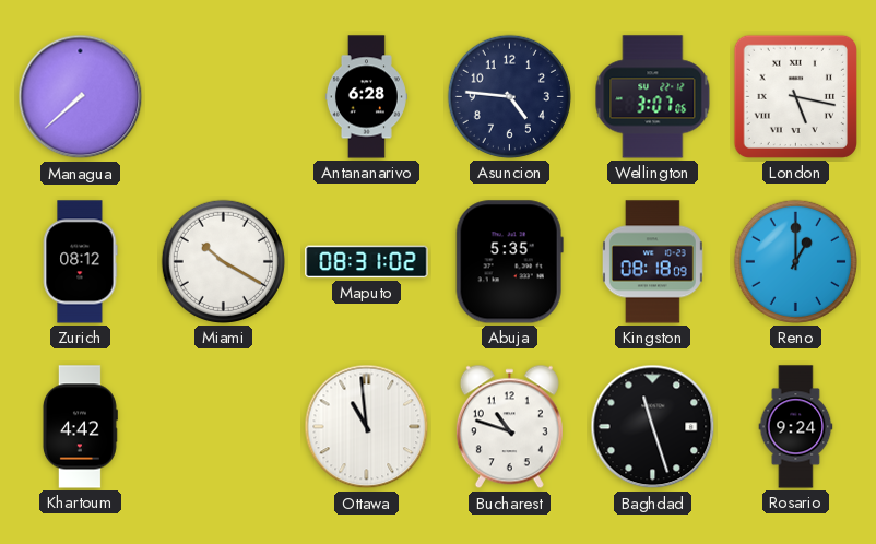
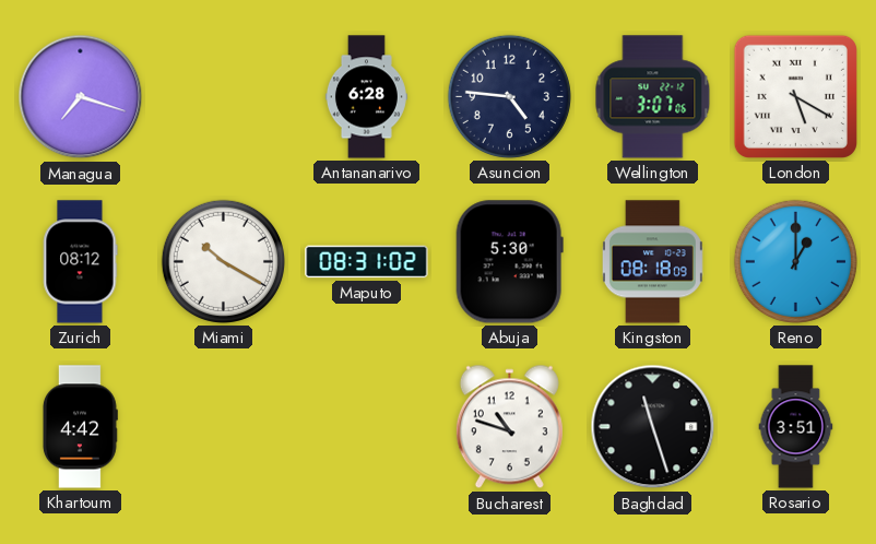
Managua: 7:38 -> 7:18 (81, 97)
London: 5:17 -> 5:20 (795, 96)
Abuja: 5:35 -> 5:30 (509, 262)
Ottawa: 10:59 -> none (367, 427)
Rosario: 9:24 -> 3:51 (796, 427)
